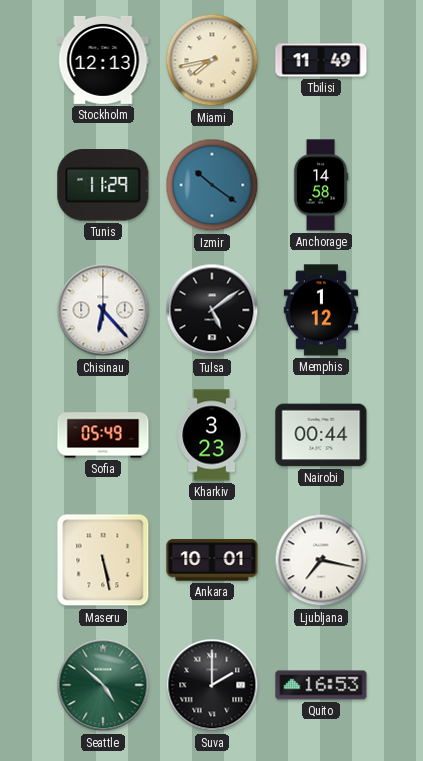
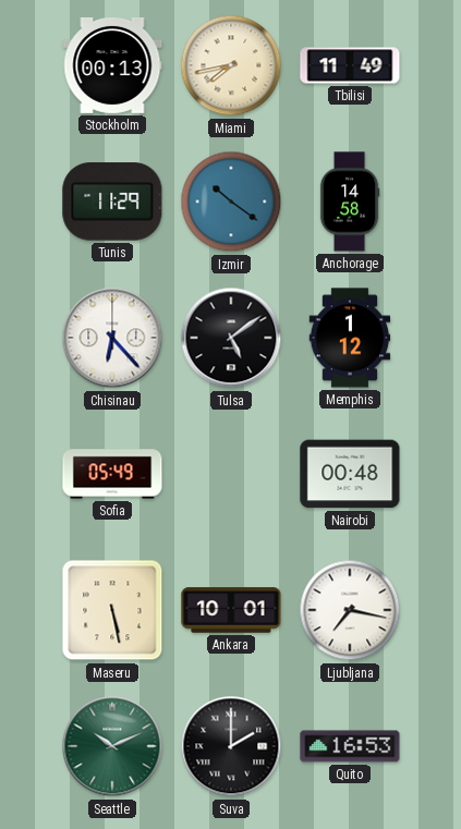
Stockholm: 12:13 -> 00:13 (112, 65)
Kharkiv: 3:23 -> none (212, 435)
Nairobi: 00:44 -> 00:48 (350, 474)
Seattle: 4:52 -> 10:11 (112, 746)
